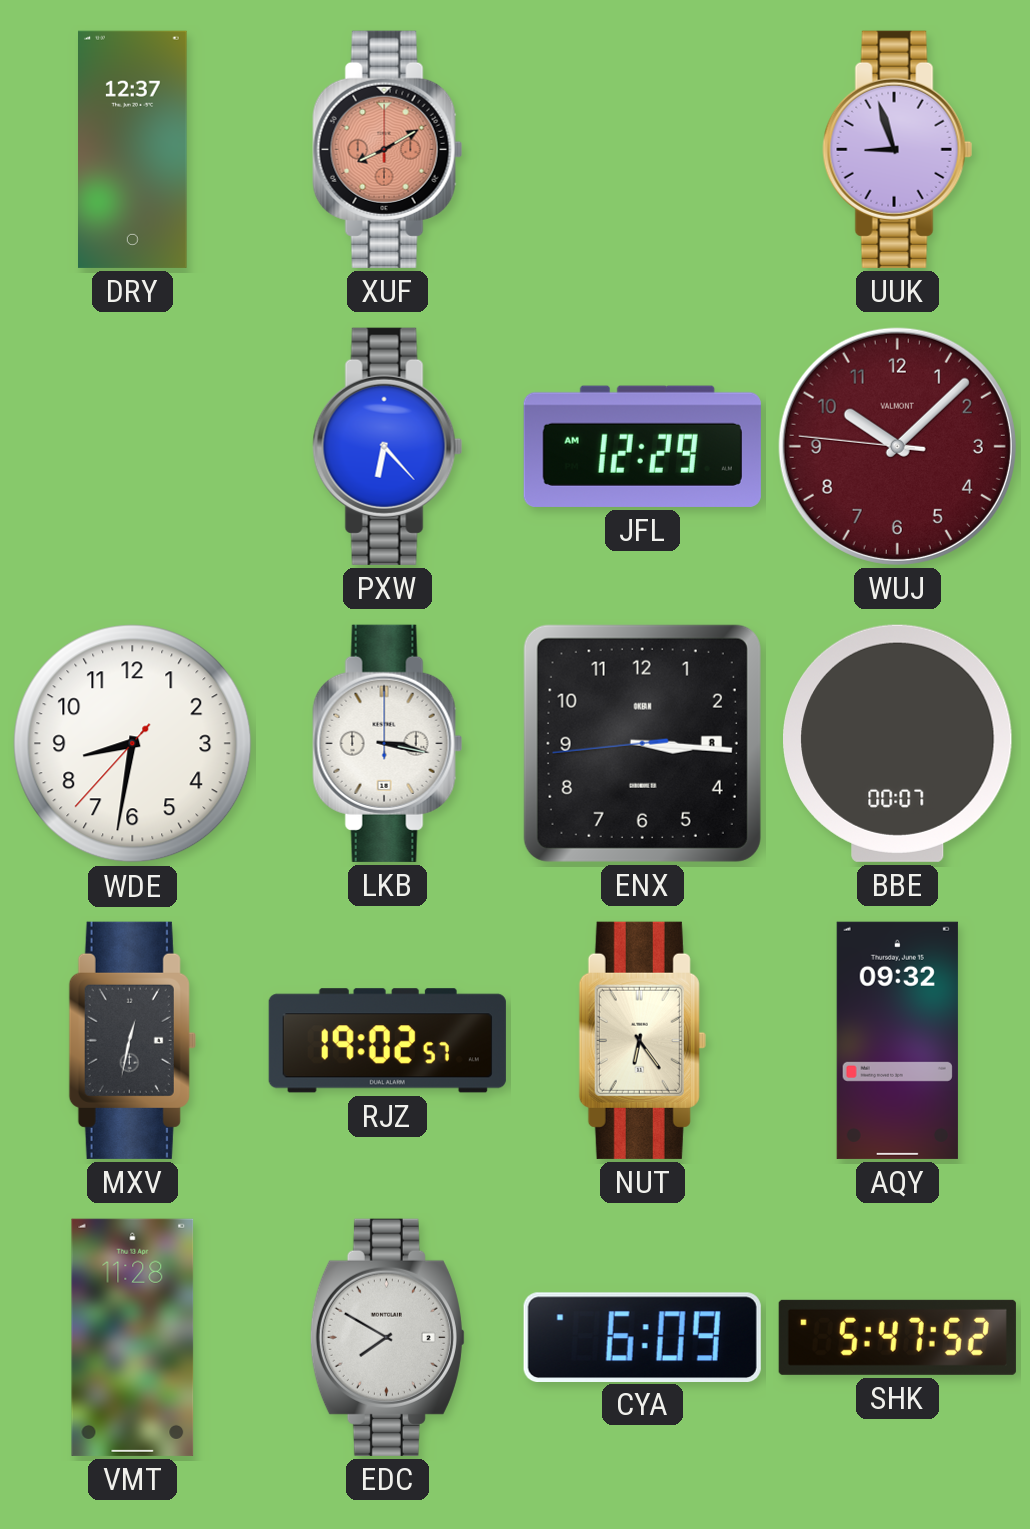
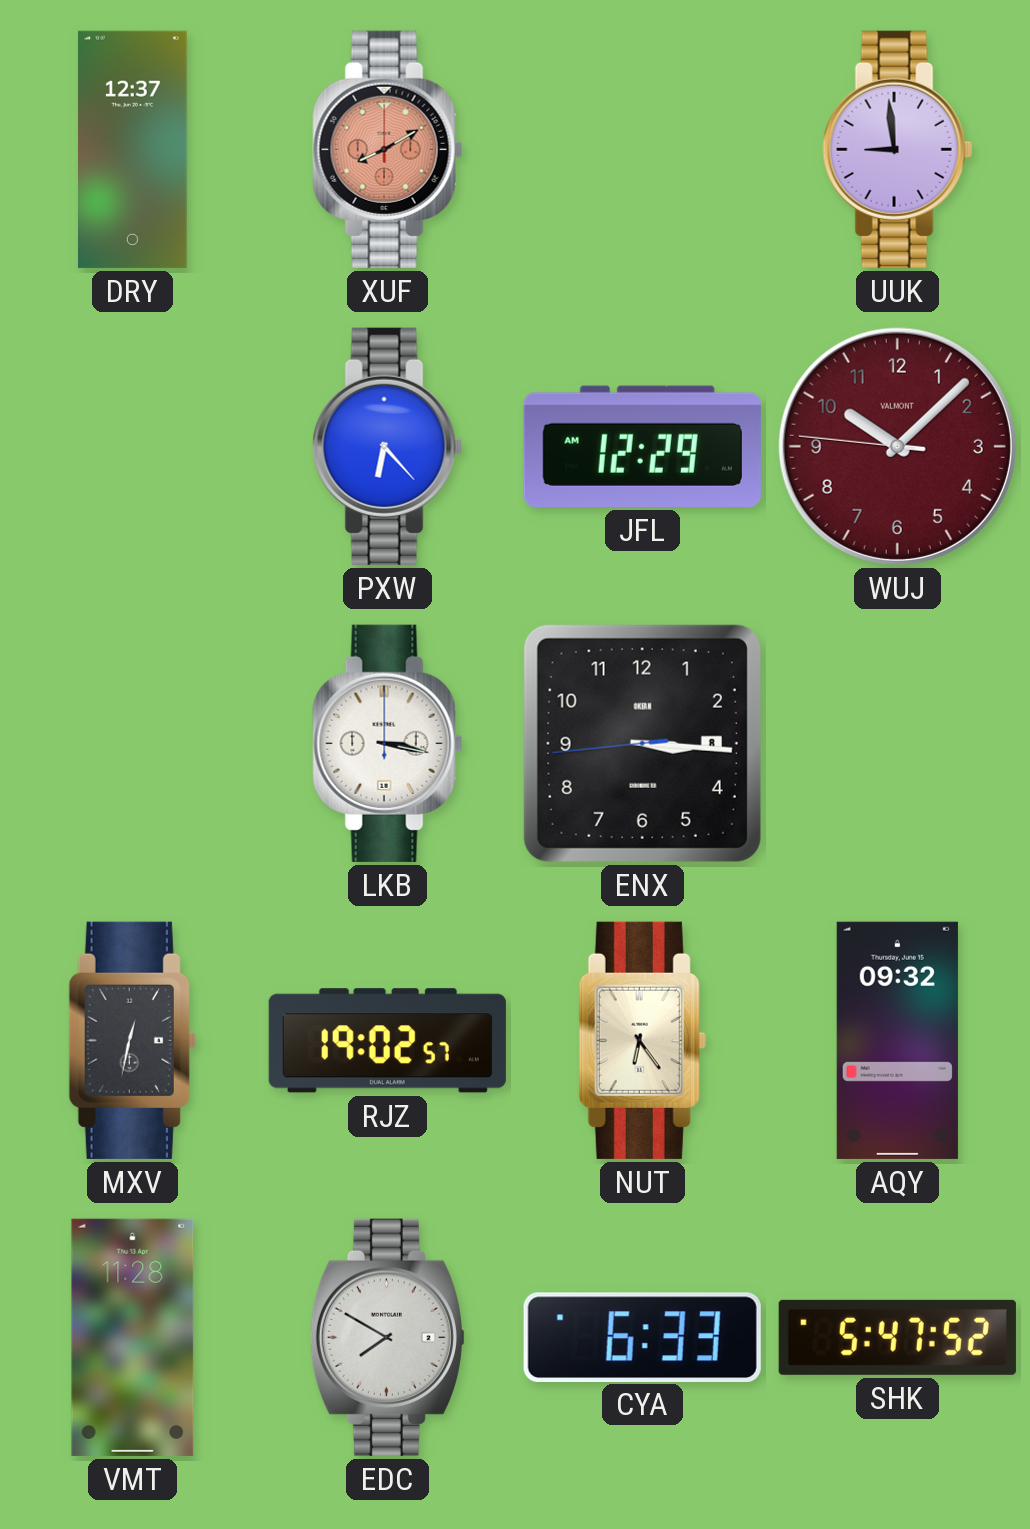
UUK: 8:57 -> 8:59 (898, 149)
WDE: 8:31 -> none (133, 744)
BBE: 00:07 -> none (898, 743)
CYA: 6:09 -> 6:33 (642, 1337)
